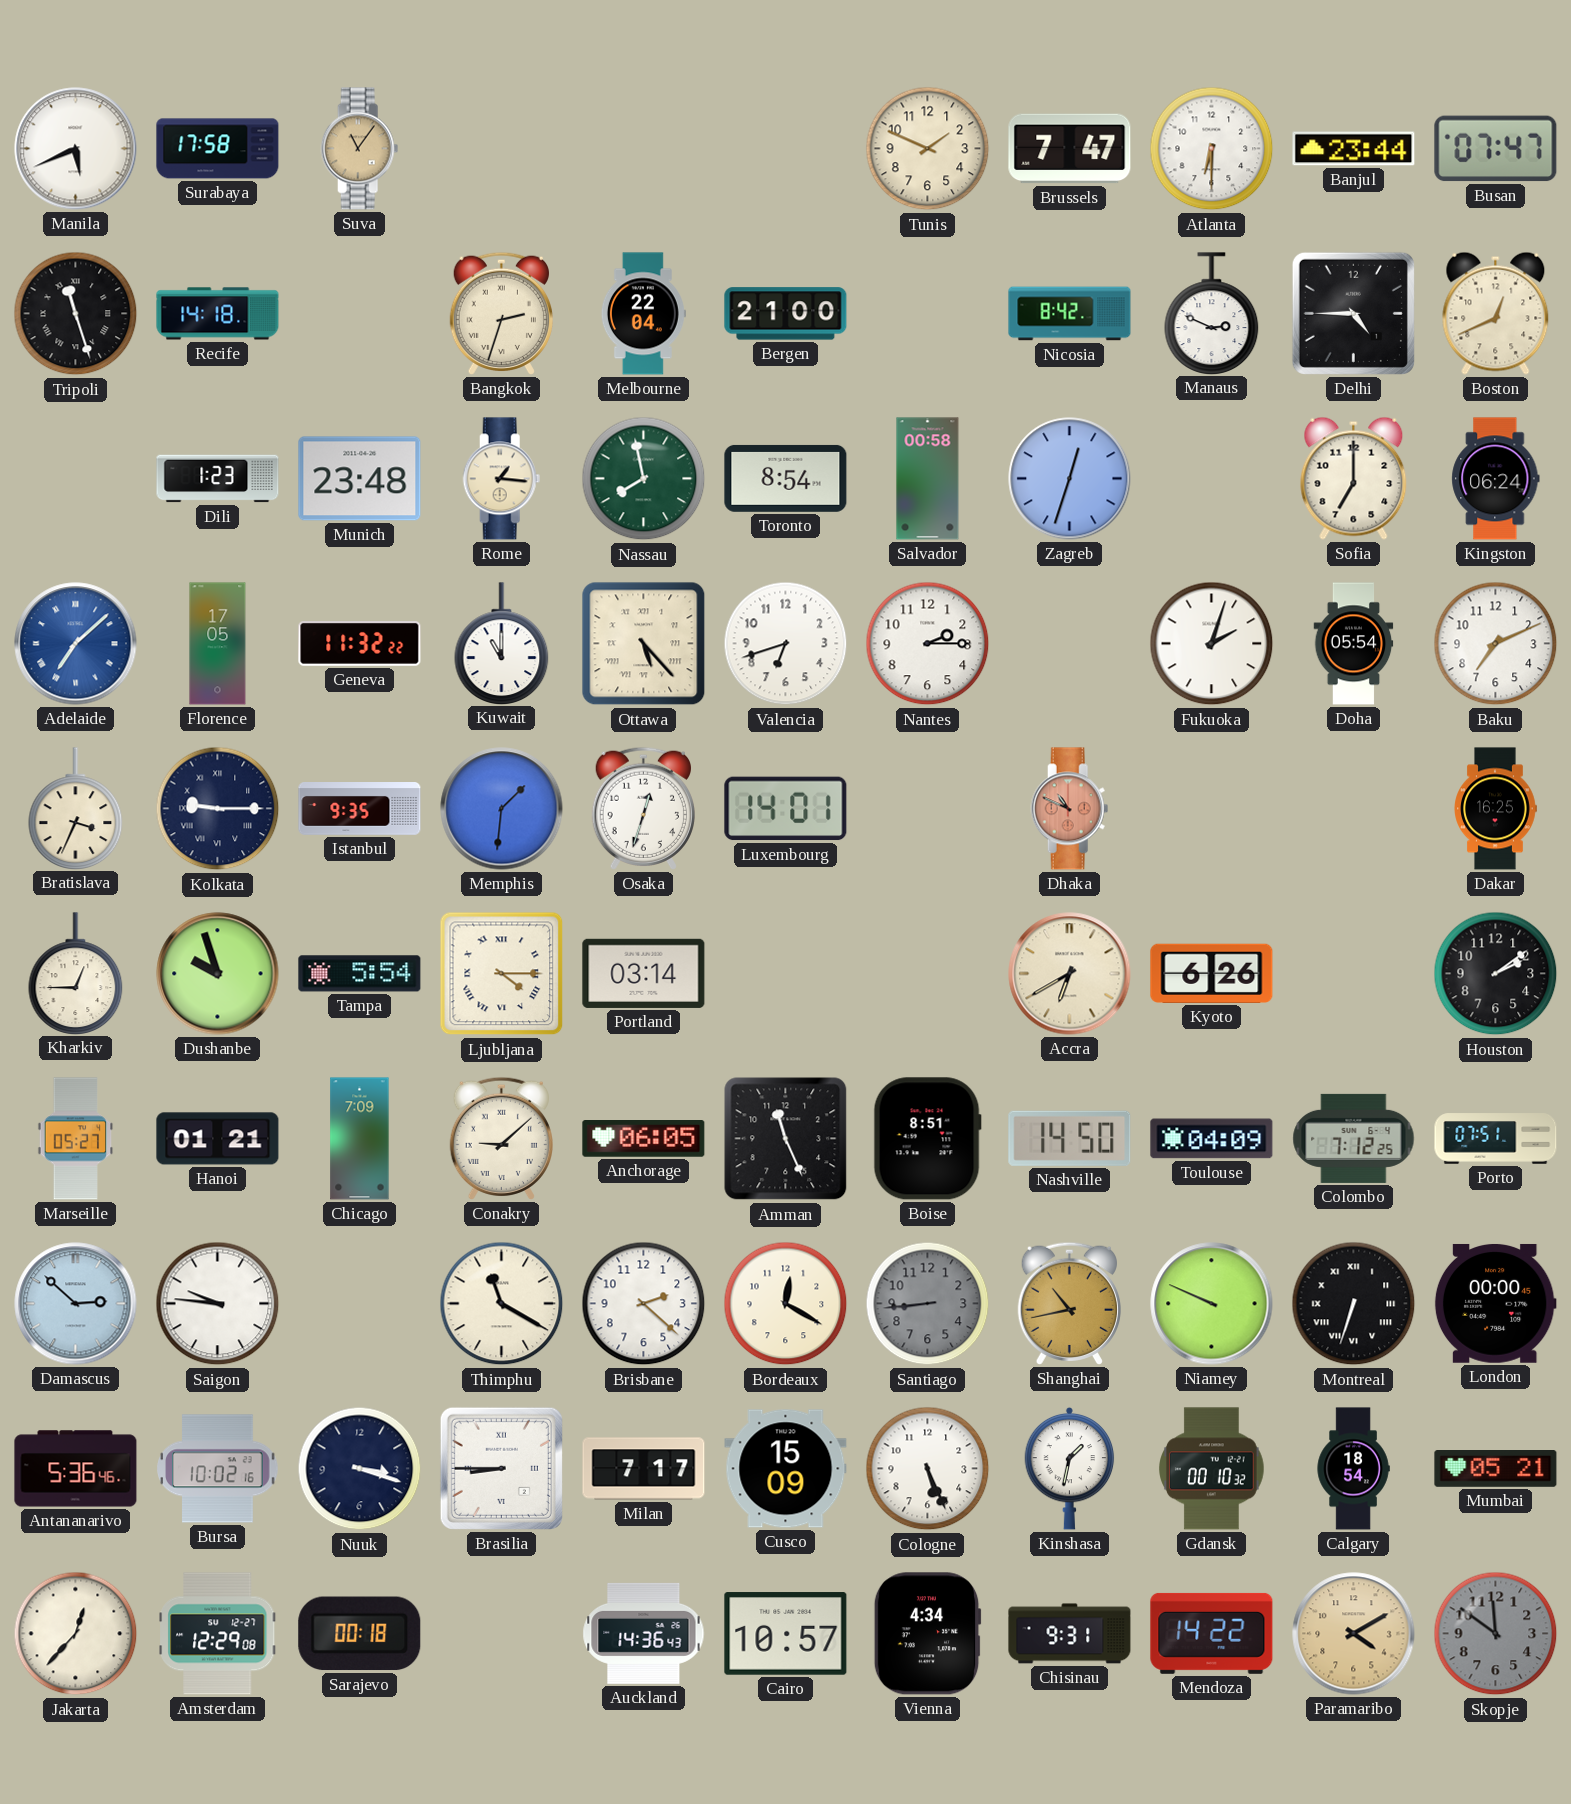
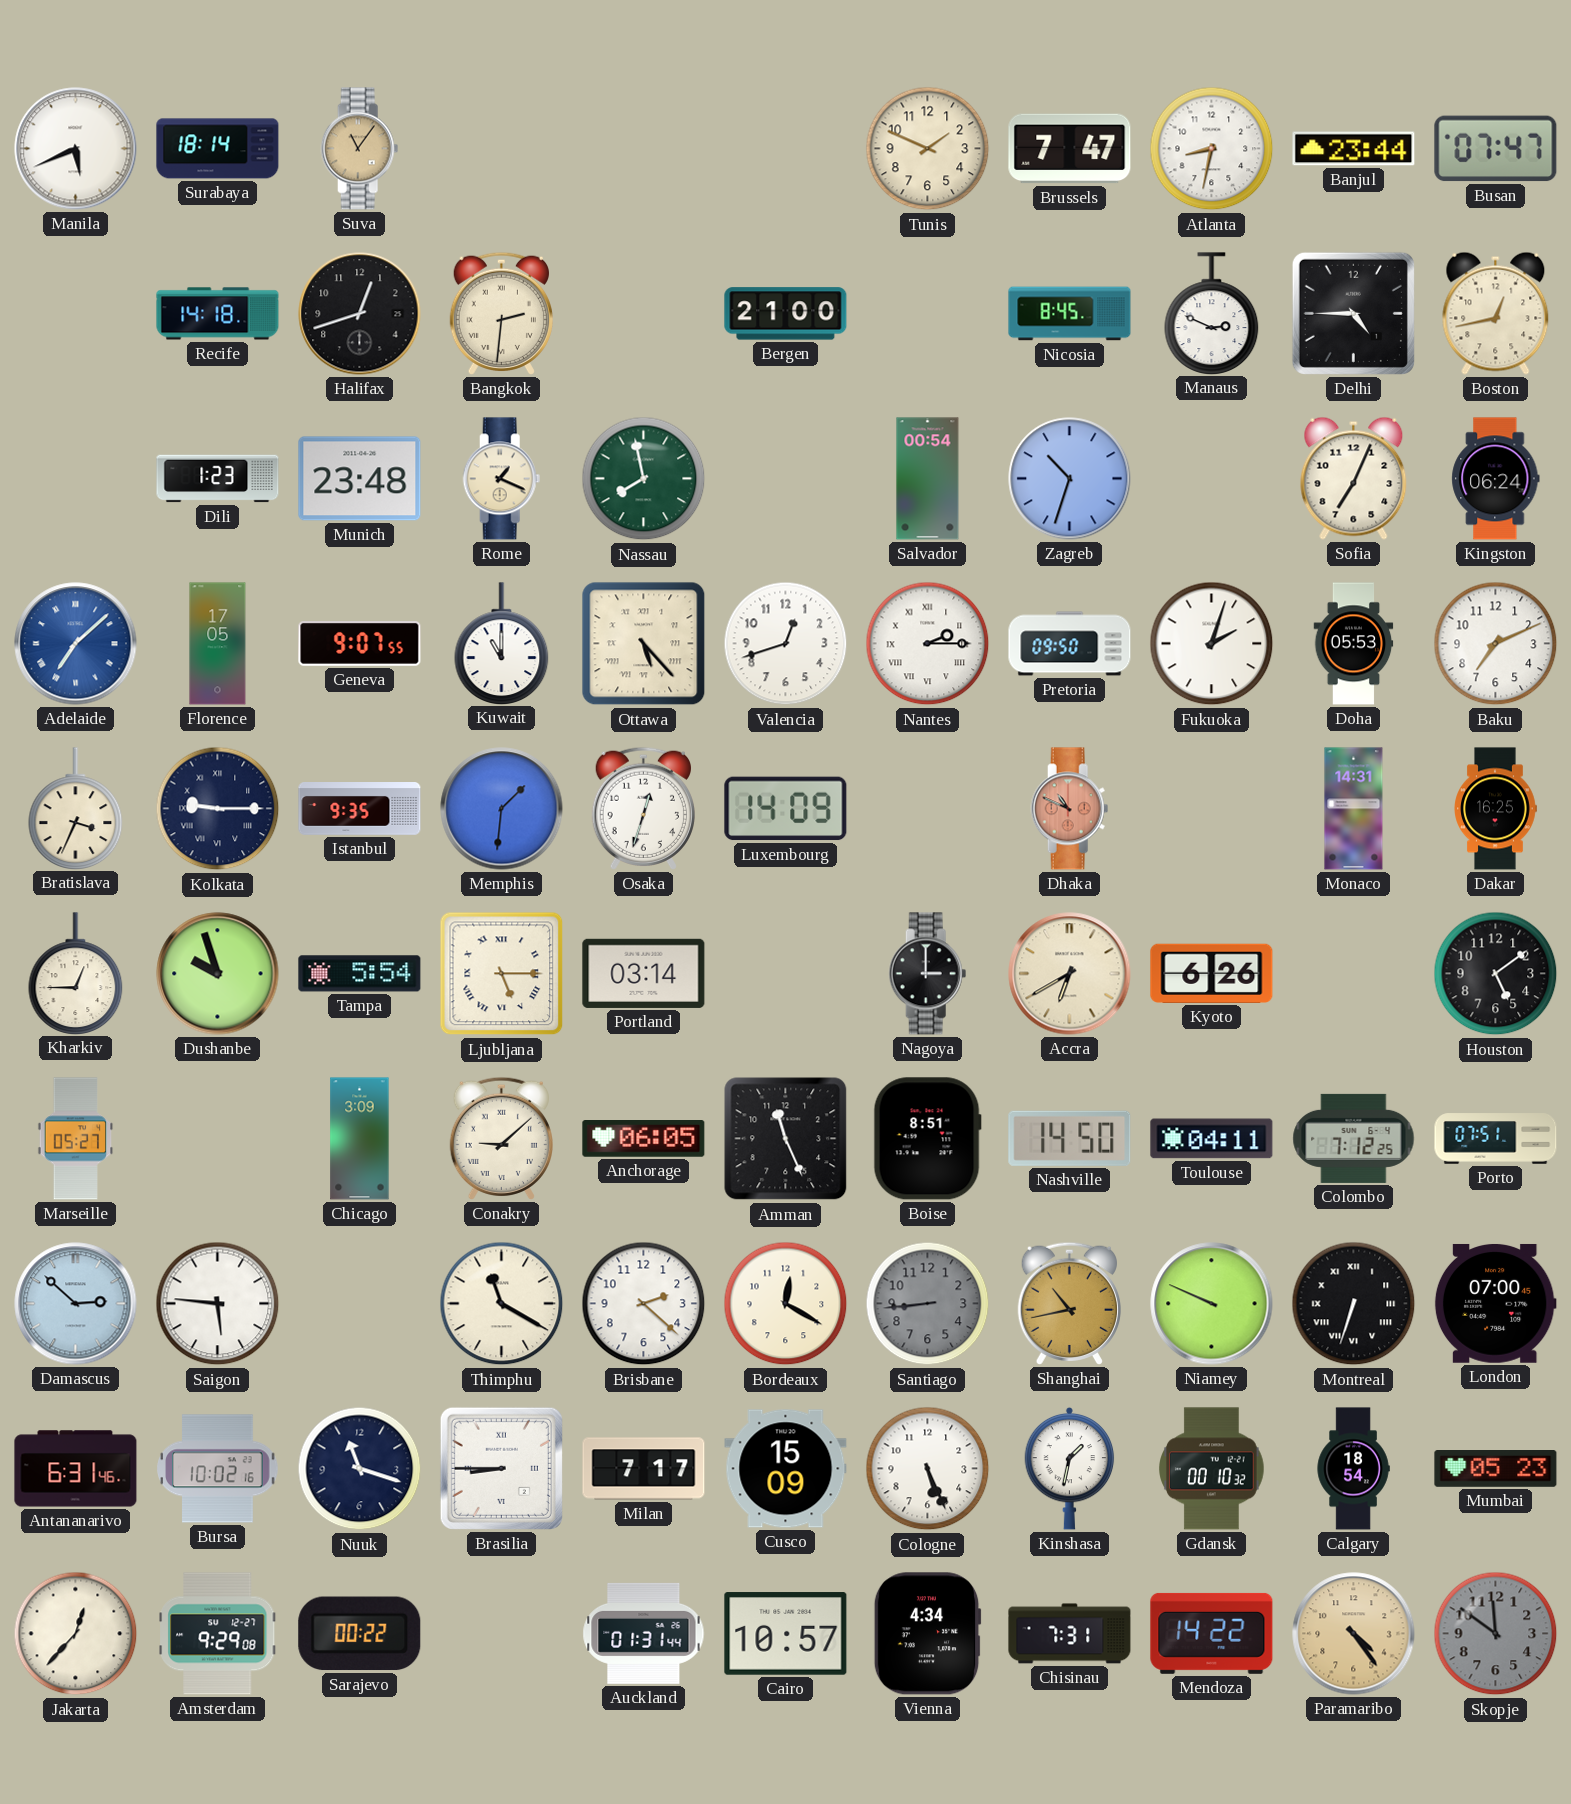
Surabaya: 17:58 -> 18:14 (218, 149)
Atlanta: 6:30 -> 8:32 (1212, 149)
Tripoli: 11:27 -> none (76, 314)
Halifax: none -> 12:42 (360, 314)
Bangkok: 2:33 -> 2:31 (501, 313)
Melbourne: 22:04 -> none (643, 314)
Nicosia: 8:42 -> 8:45 (1070, 314)
Boston: 12:41 -> 12:43 (1496, 313)
Rome: 1:16 -> 1:19 (502, 479)
Toronto: 8:54 -> none (786, 478)
Salvador: 00:58 -> 00:54 (928, 479)
Zagreb: 12:33 -> 10:33 (1070, 479)
Sofia: 7:00 -> 7:04 (1354, 478)
Geneva: 11:32 -> 9:07 (360, 644)
Valencia: 6:42 -> 12:42 (786, 644)
Nantes numerals: Arabic -> Roman (928, 644)
Pretoria: none -> 09:50 (1070, 644)
Doha: 05:54 -> 05:53 (1354, 644)
Luxembourg: 14:01 -> 14:09 (786, 809)
Monaco: none -> 14:31 (1354, 809)
Ljubljana: 4:15 -> 5:15 (502, 974)
Nagoya: none -> 3:00 (928, 974)
Houston: 2:09 -> 5:09 (1496, 974)
Hanoi: 01:21 -> none (218, 1139)
Chicago: 7:09 -> 3:09 (360, 1139)
Toulouse: 04:09 -> 04:11 (1212, 1139)
Saigon: 9:46 -> 5:46 (218, 1304)
London: 00:00 -> 07:00 (1495, 1303)
Antananarivo: 5:36 -> 6:31 (76, 1469)
Nuuk: 3:18 -> 11:18 (360, 1469)
Mumbai: 05:21 -> 05:23 (1496, 1469)
Amsterdam: 12:29 -> 9:29 (218, 1634)
Sarajevo: 00:18 -> 00:22 (360, 1634)
Auckland: 14:36 -> 01:31 (644, 1633)
Chisinau: 9:31 -> 7:31 (1070, 1634)
Paramaribo: 4:10 -> 4:24 (1354, 1634)
